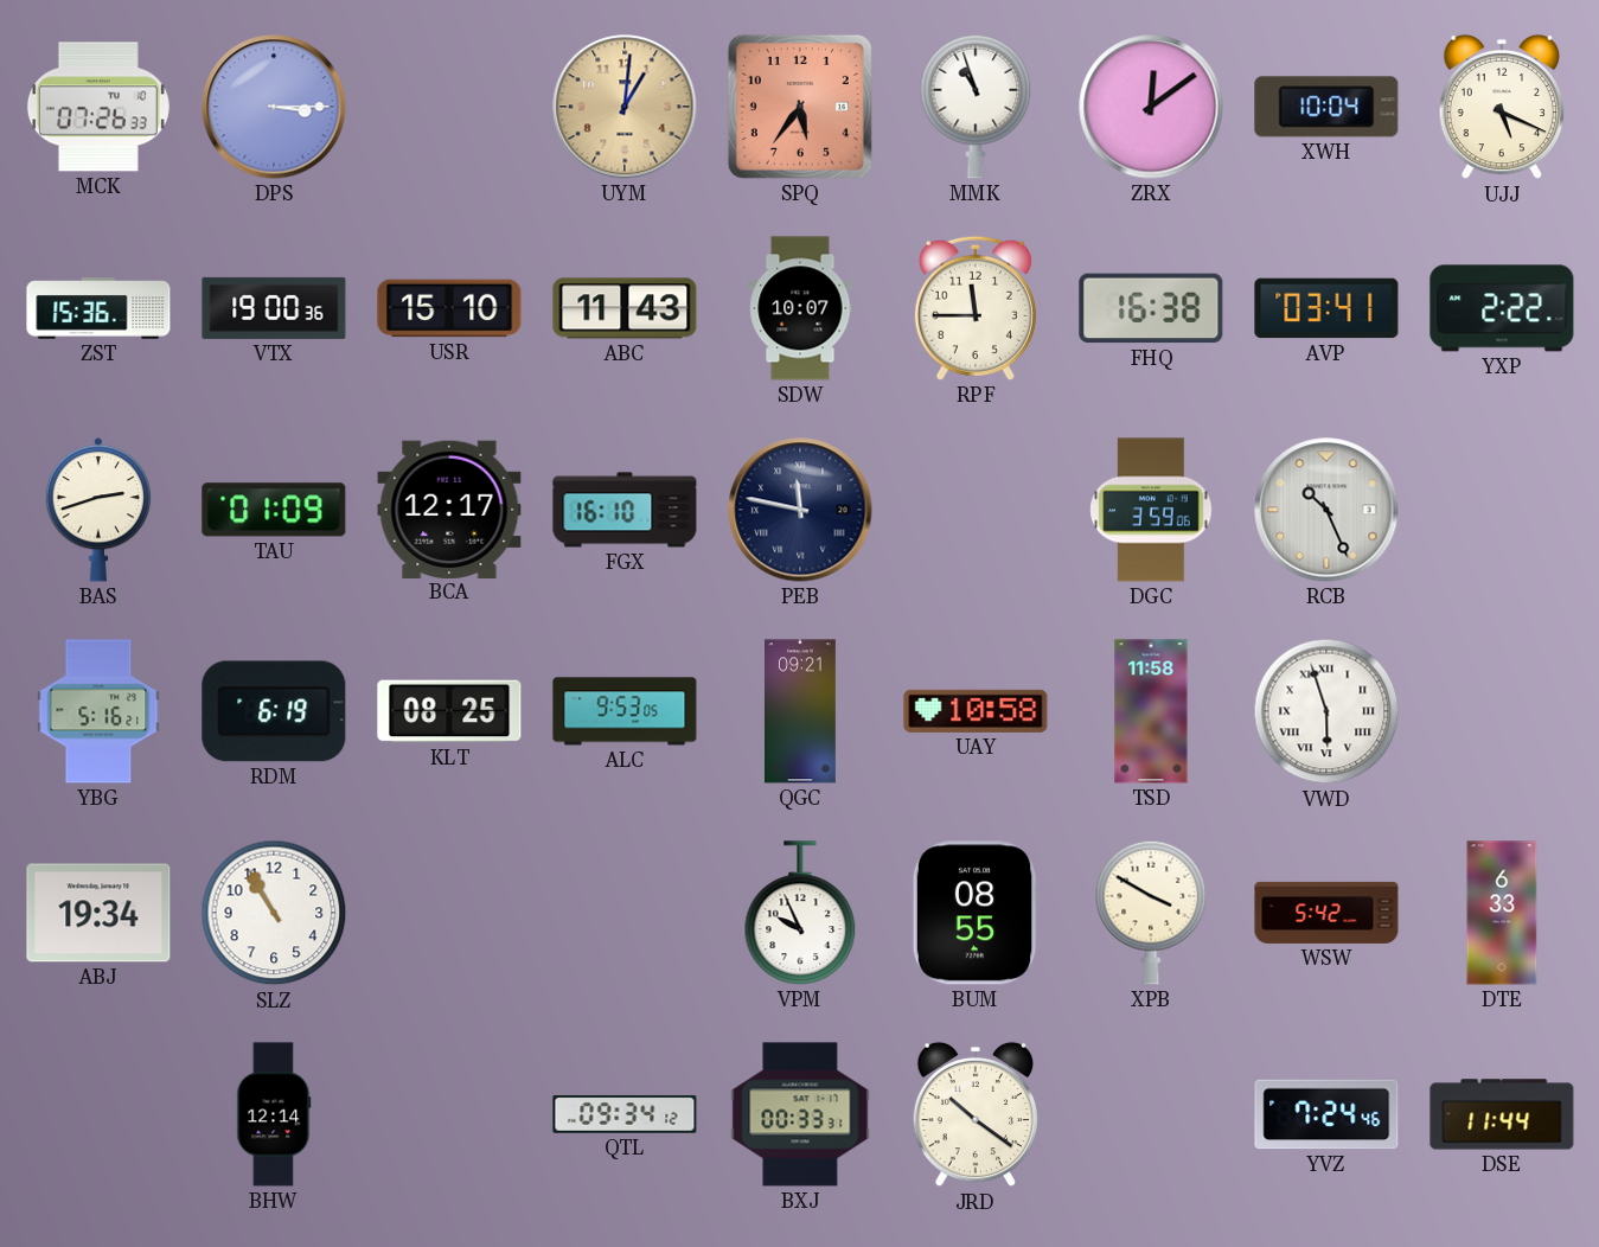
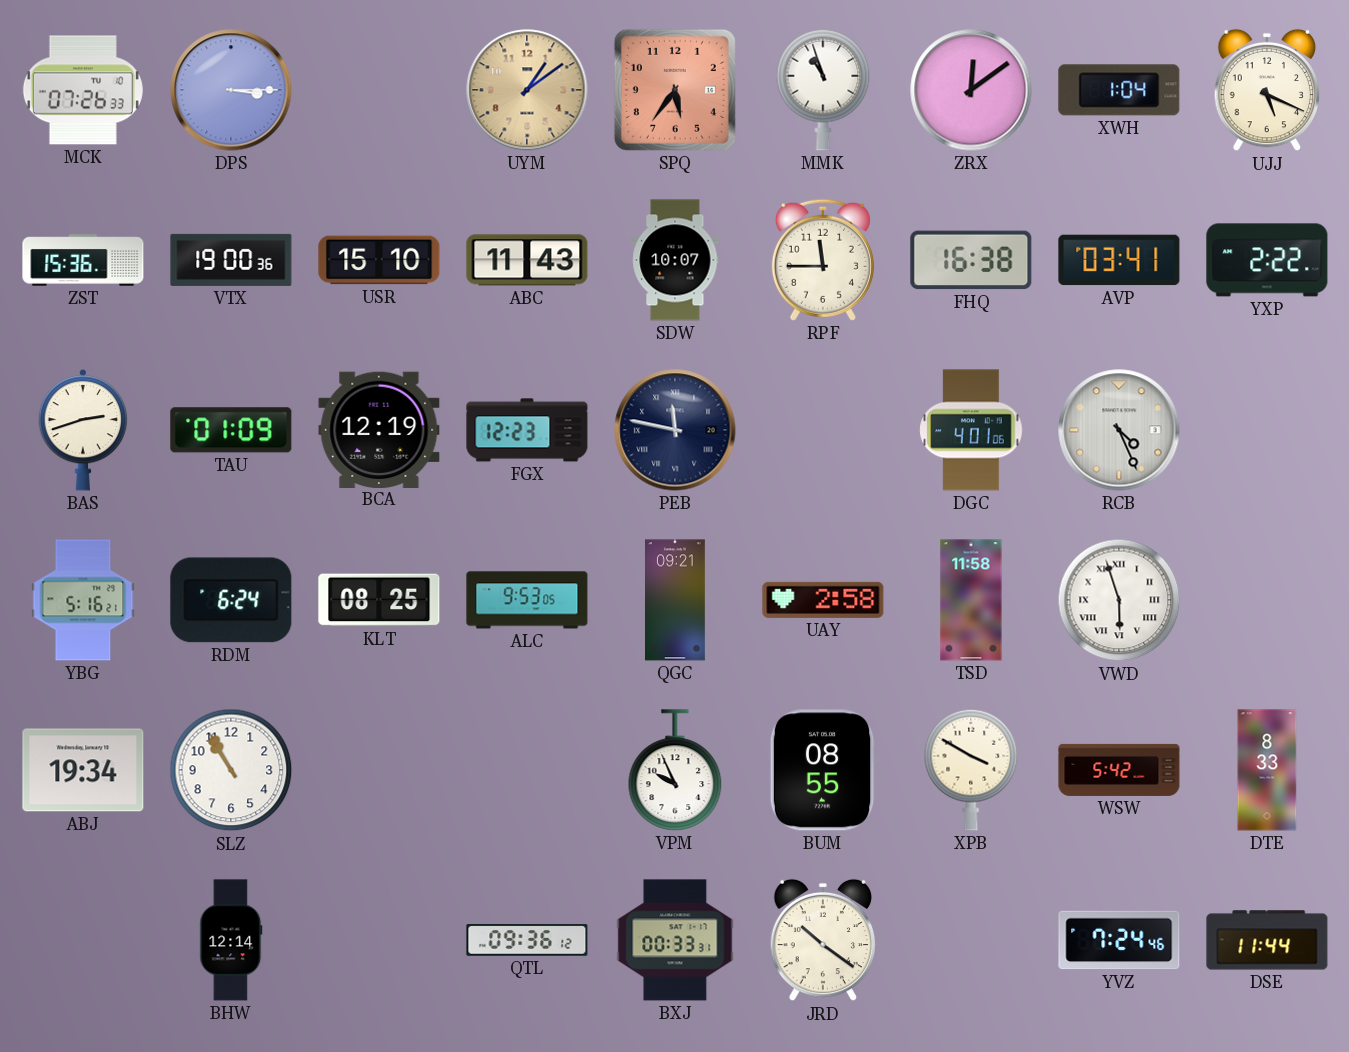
UYM: 1:01 -> 1:09 (527, 90)
XWH: 10:04 -> 1:04 (1119, 90)
BCA: 12:17 -> 12:19 (379, 429)
FGX: 16:10 -> 12:23 (527, 430)
DGC: 3:59 -> 4:01 (971, 430)
RCB: 10:26 -> 4:26 (1119, 430)
RDM: 6:19 -> 6:24 (231, 600)
UAY: 10:58 -> 2:58 (823, 600)
DTE: 6:33 -> 8:33 (1267, 770)
QTL: 09:34 -> 09:36 (527, 941)
